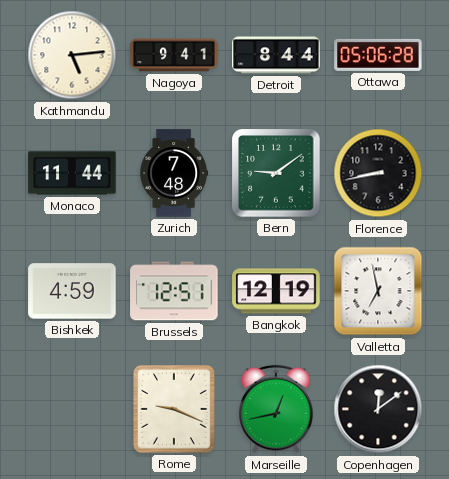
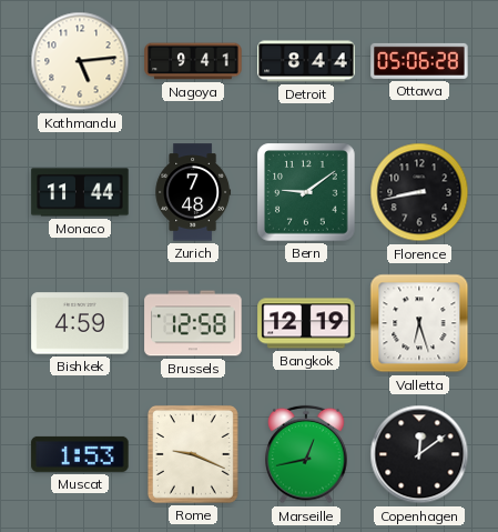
Brussels: 12:51 -> 12:58 (193, 323)
Valletta: 6:58 -> 6:27 (419, 323)
Muscat: none -> 1:53 (80, 454)
